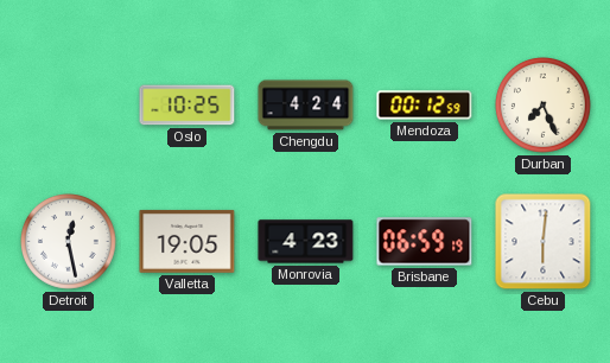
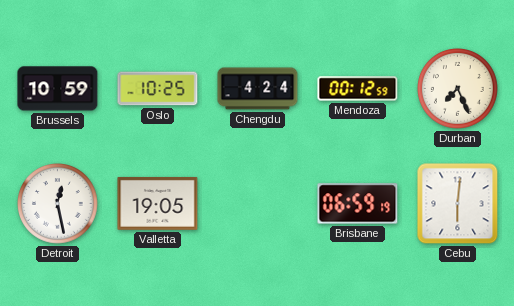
Brussels: none -> 10:59 (58, 89)
Monrovia: 4:23 -> none (306, 242)
